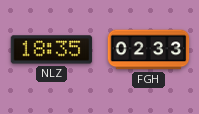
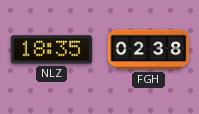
FGH: 02:33 -> 02:38 (149, 50)
